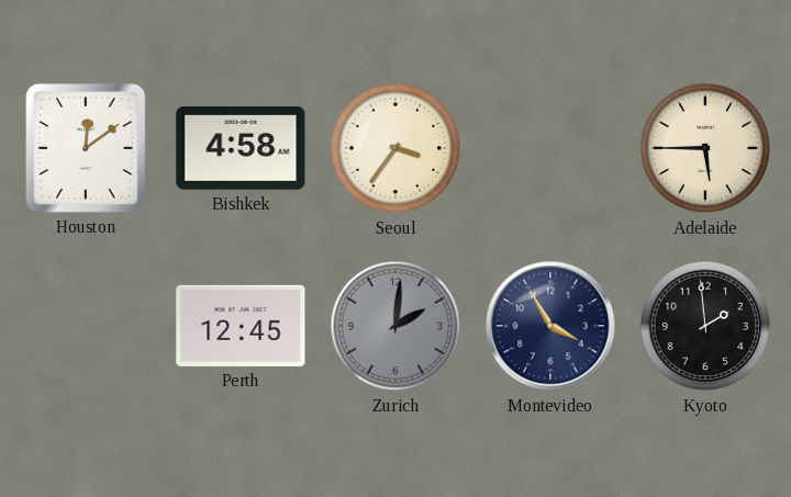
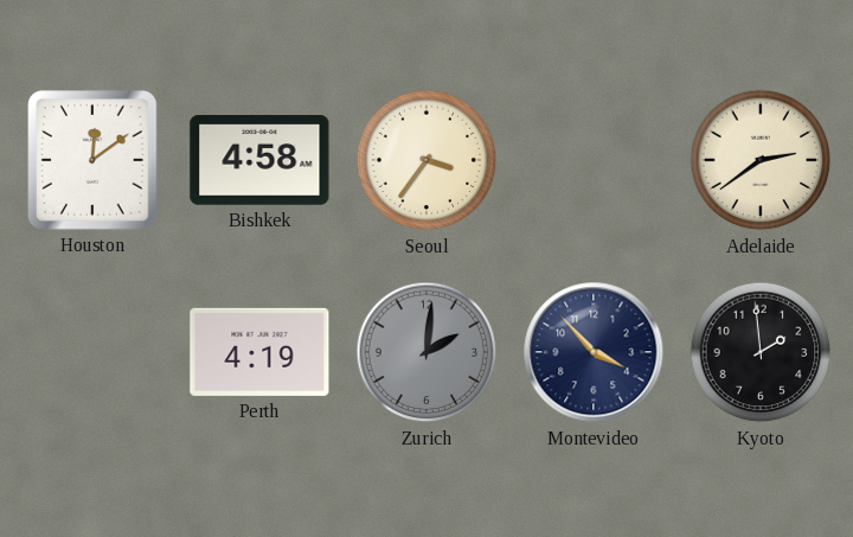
Adelaide: 5:45 -> 2:39 (761, 160)
Perth: 12:45 -> 4:19 (259, 352)
Montevideo: 3:55 -> 3:53 (594, 352)
